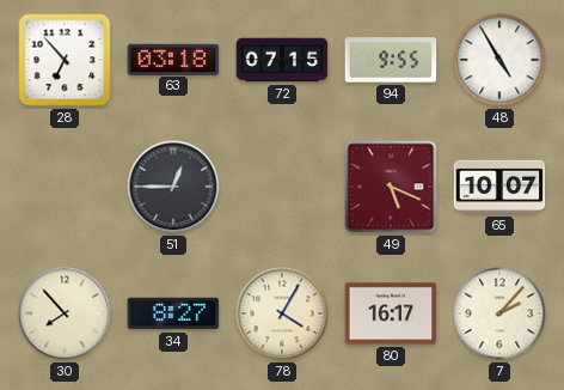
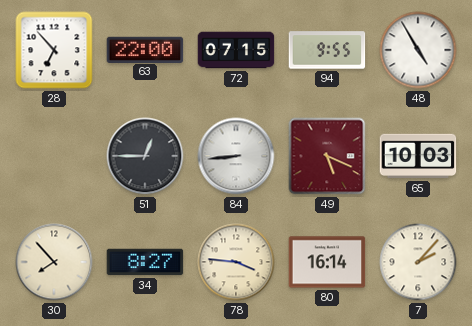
63: 03:18 -> 22:00 (145, 49)
84: none -> 8:44 (236, 156)
65: 10:07 -> 10:03 (418, 156)
78: 4:05 -> 3:46 (236, 262)
80: 16:17 -> 16:14 (327, 262)
